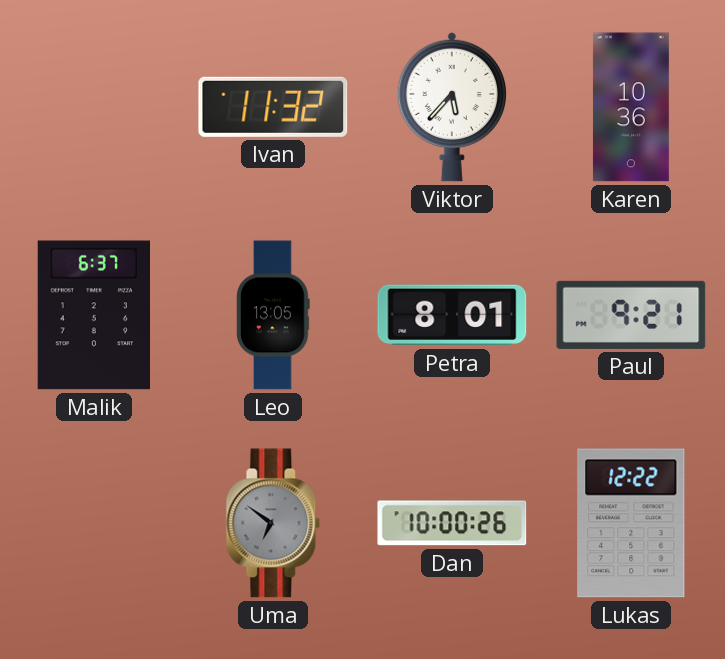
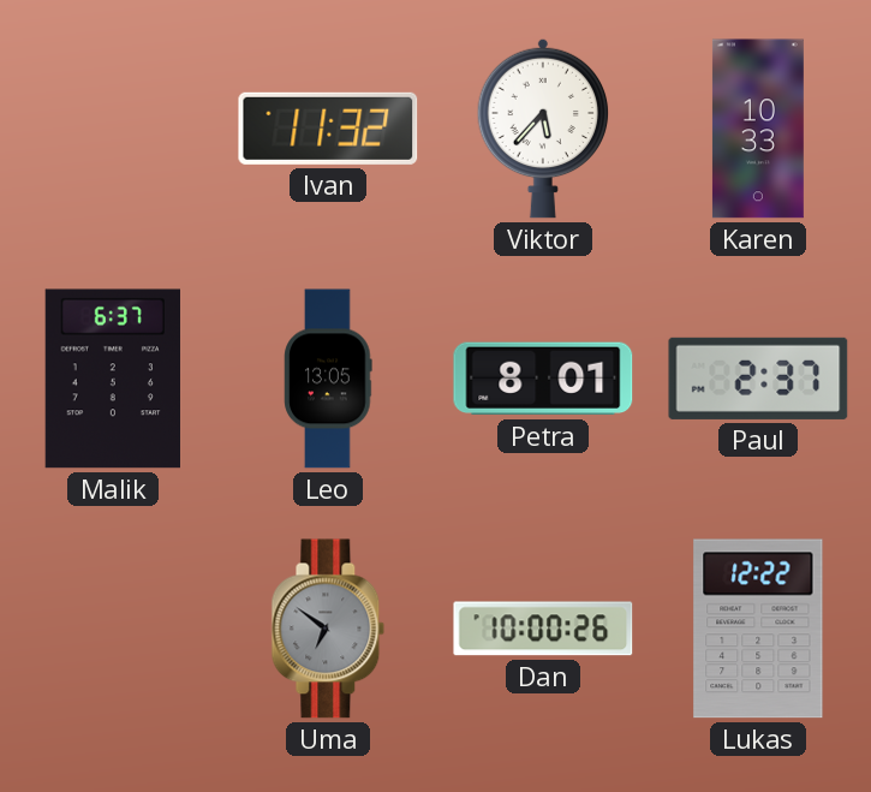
Karen: 10:36 -> 10:33 (758, 129)
Paul: 9:21 -> 2:37 (758, 379)
